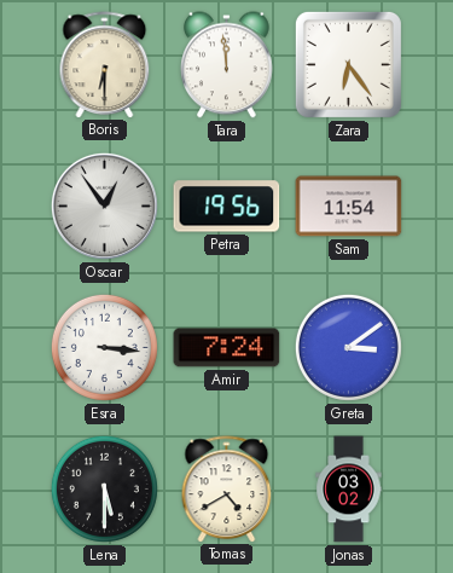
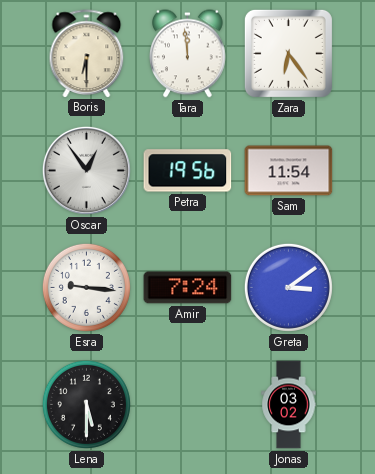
Esra: 3:16 -> 9:16 (86, 287)
Tomas: 4:40 -> none (227, 488)
